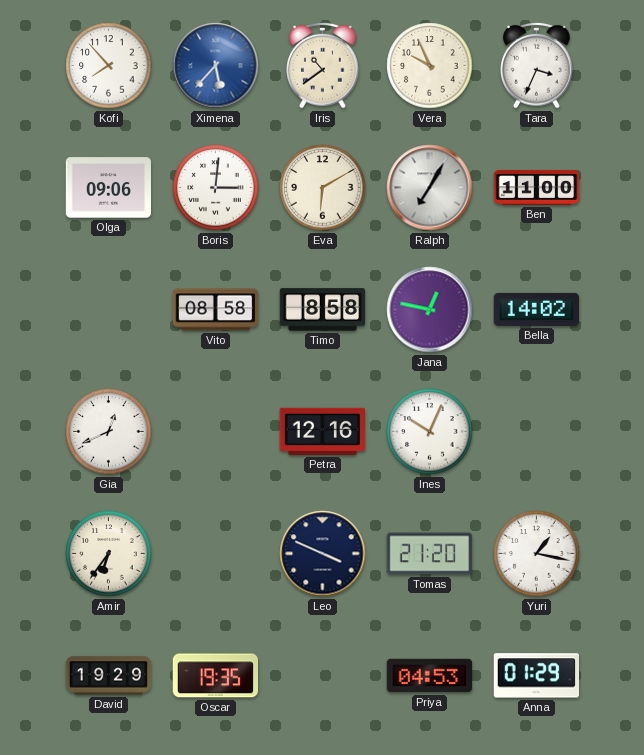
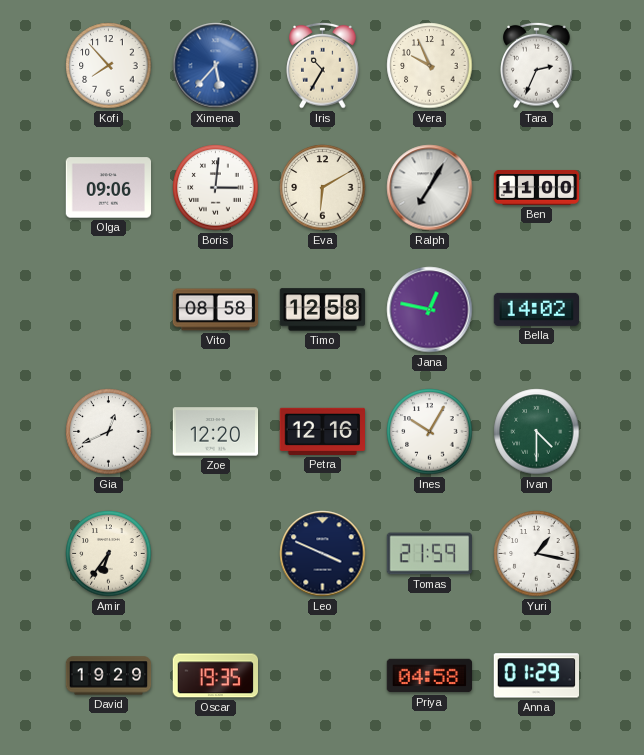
Iris: 10:39 -> 10:35 (323, 65)
Tara: 3:34 -> 2:34 (537, 65)
Timo: 8:58 -> 12:58 (323, 310)
Zoe: none -> 12:20 (216, 432)
Ines: 10:04 -> 10:05 (430, 432)
Ivan: none -> 4:30 (537, 432)
Tomas: 21:20 -> 21:59 (429, 554)
Priya: 04:53 -> 04:58 (430, 676)
